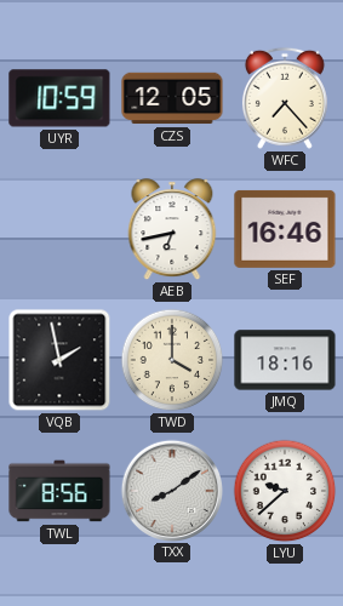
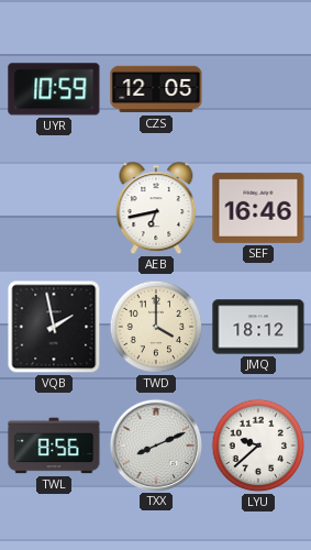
WFC: 7:23 -> none (285, 98)
JMQ: 18:16 -> 18:12 (258, 327)
TXX: 8:09 -> 8:11 (155, 444)
